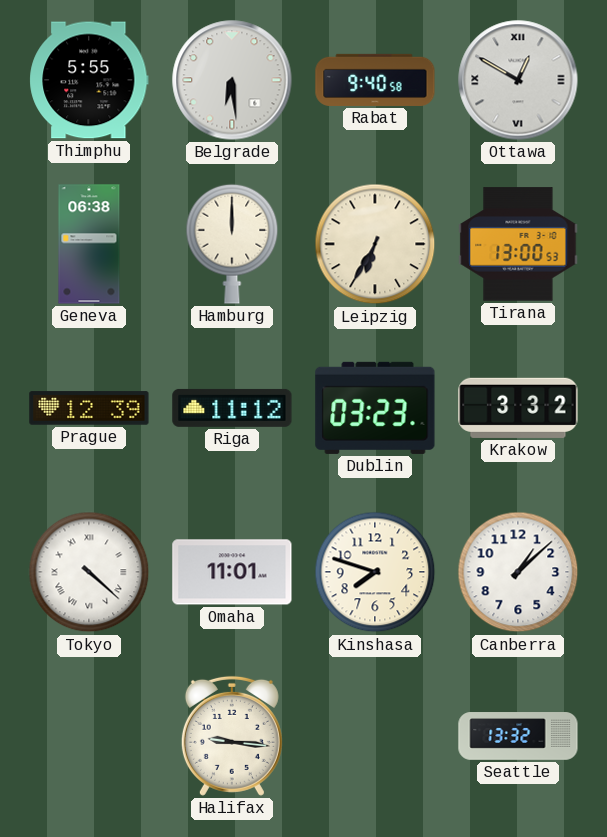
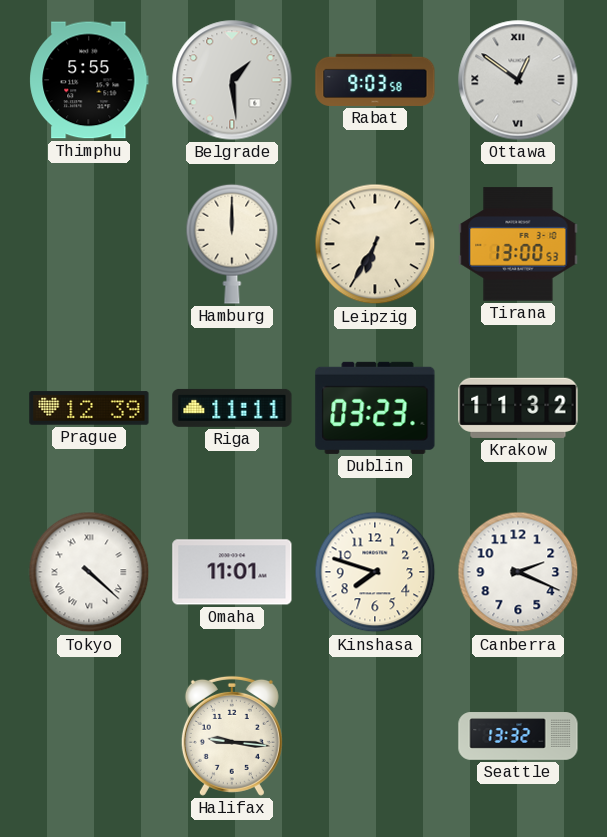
Belgrade: 6:29 -> 1:29 (232, 80)
Rabat: 9:40 -> 9:03 (375, 80)
Ottawa: 12:50 -> 12:51 (518, 80)
Geneva: 06:38 -> none (89, 244)
Riga: 11:12 -> 11:11 (232, 408)
Krakow: 3:32 -> 11:32 (518, 408)
Canberra: 1:08 -> 2:19 (518, 572)
